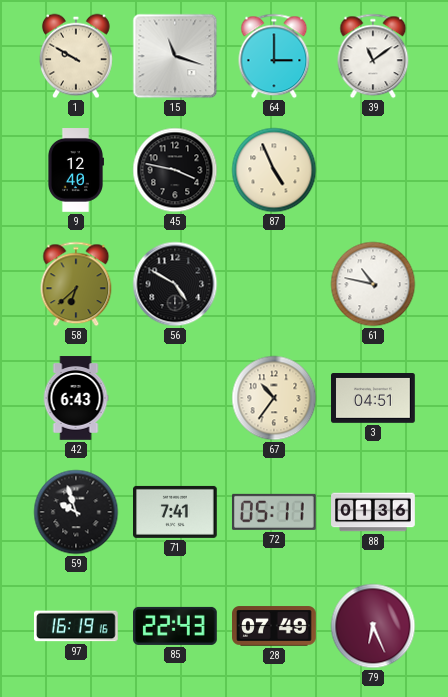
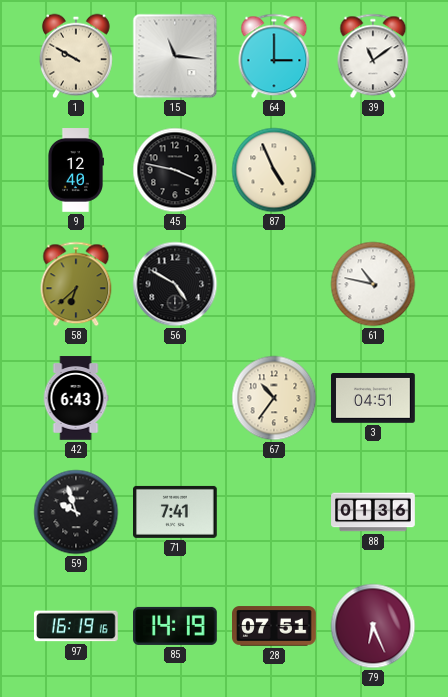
15: 11:18 -> 11:16 (175, 56)
72: 05:11 -> none (274, 512)
85: 22:43 -> 14:19 (176, 626)
28: 07:49 -> 07:51 (274, 626)
